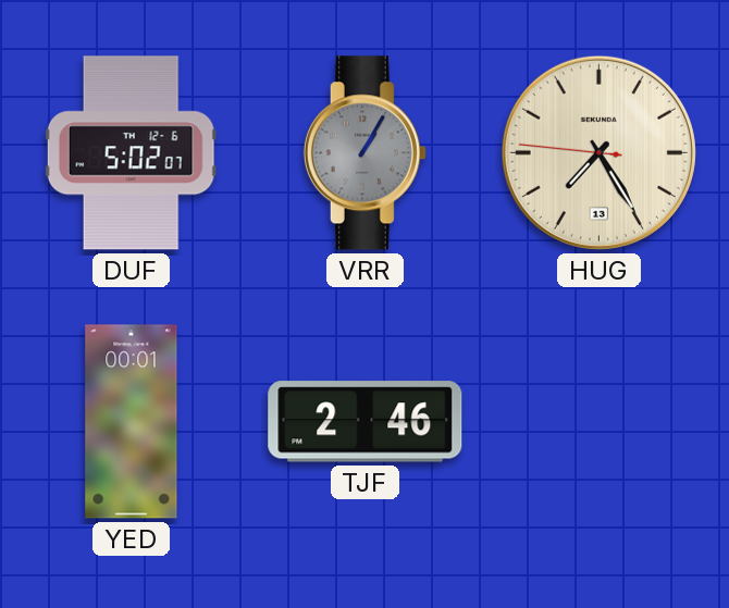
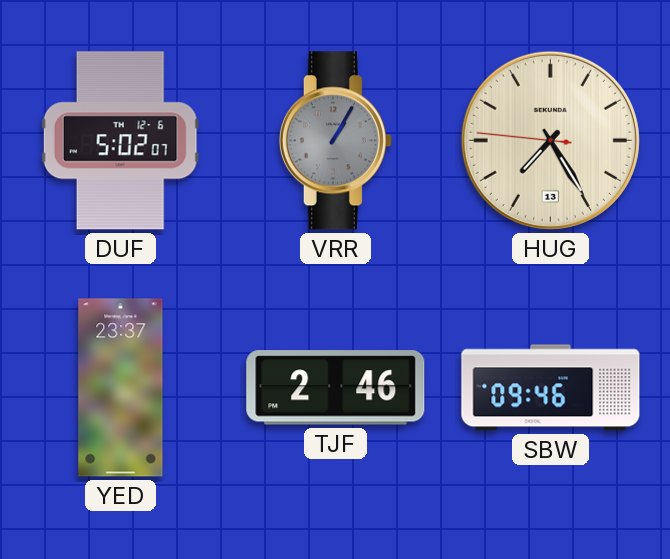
YED: 00:01 -> 23:37 (121, 388)
SBW: none -> 09:46 (551, 388)
